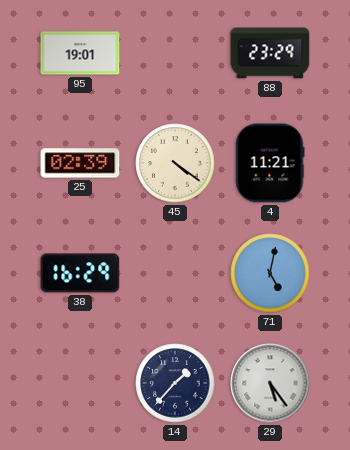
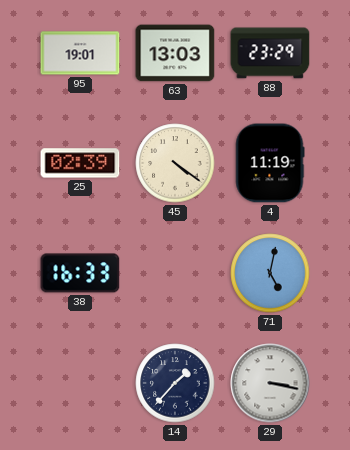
63: none -> 13:03 (175, 53)
4: 11:21 -> 11:19 (270, 163)
38: 16:29 -> 16:33 (80, 273)
29: 5:24 -> 3:17 (270, 383)
